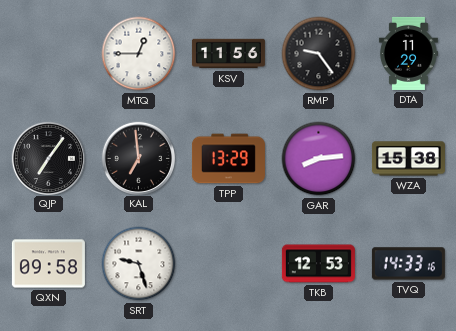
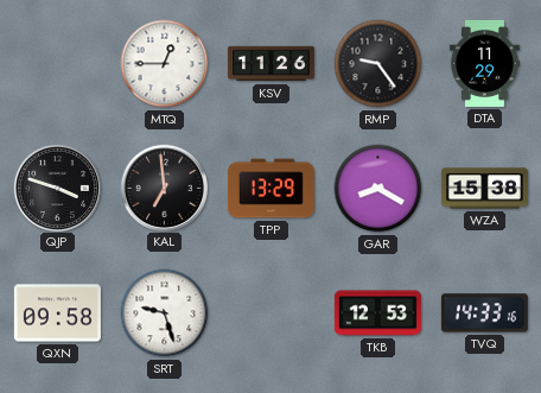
KSV: 11:56 -> 11:26 (270, 64)
QJP: 7:06 -> 3:48 (57, 188)
GAR: 8:14 -> 8:20 (378, 189)
